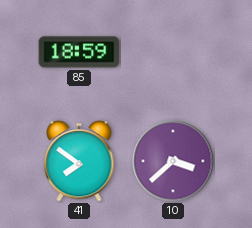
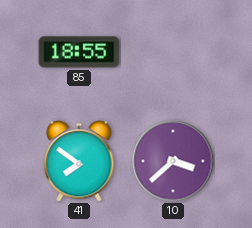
85: 18:59 -> 18:55 (79, 52)
